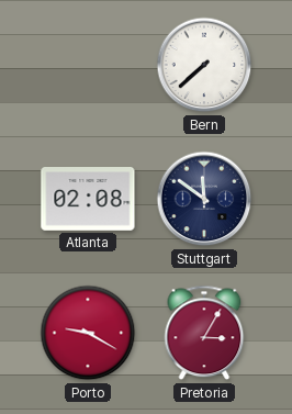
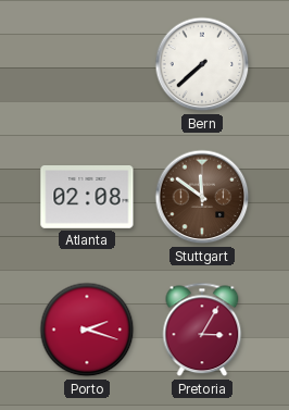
Stuttgart dial: navy -> brown (202, 197)
Porto: 9:20 -> 2:18 (87, 330)
